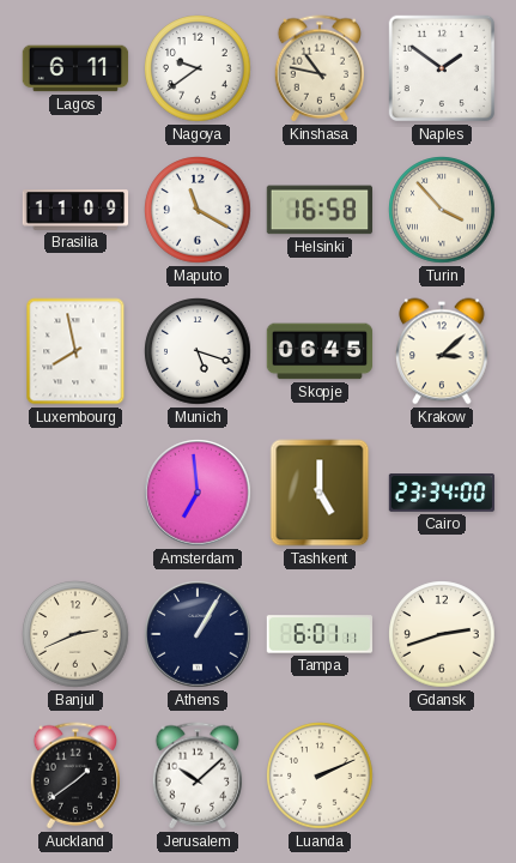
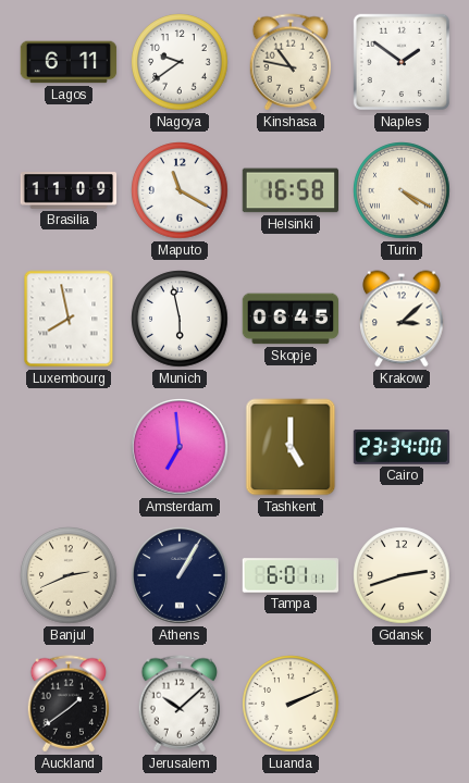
Turin: 3:53 -> 4:20 (402, 190)
Munich: 5:18 -> 5:58 (180, 319)
